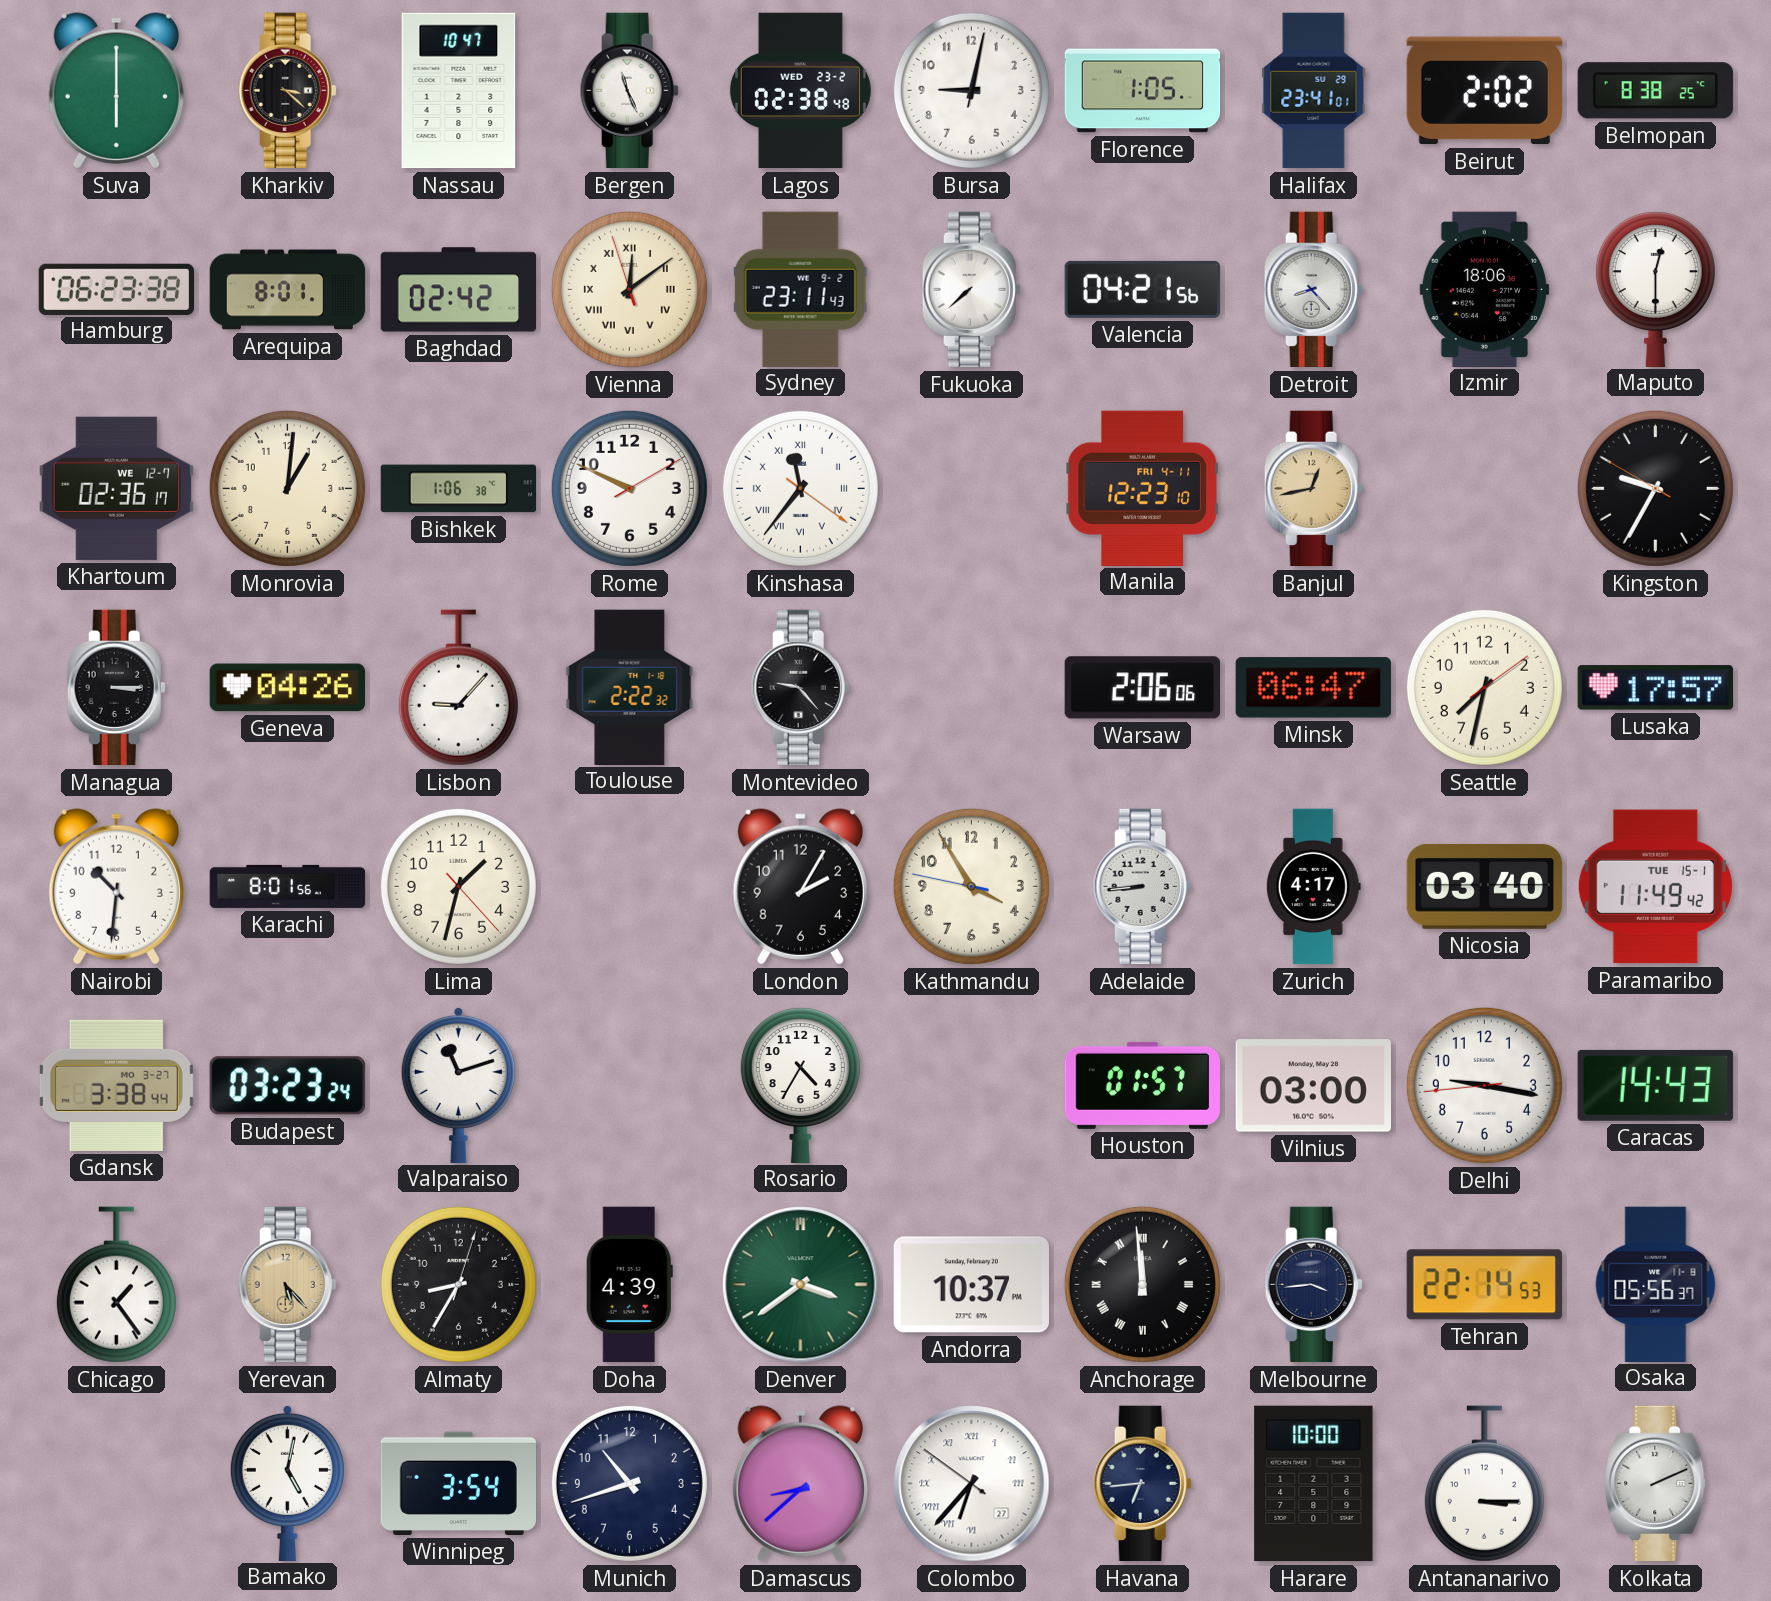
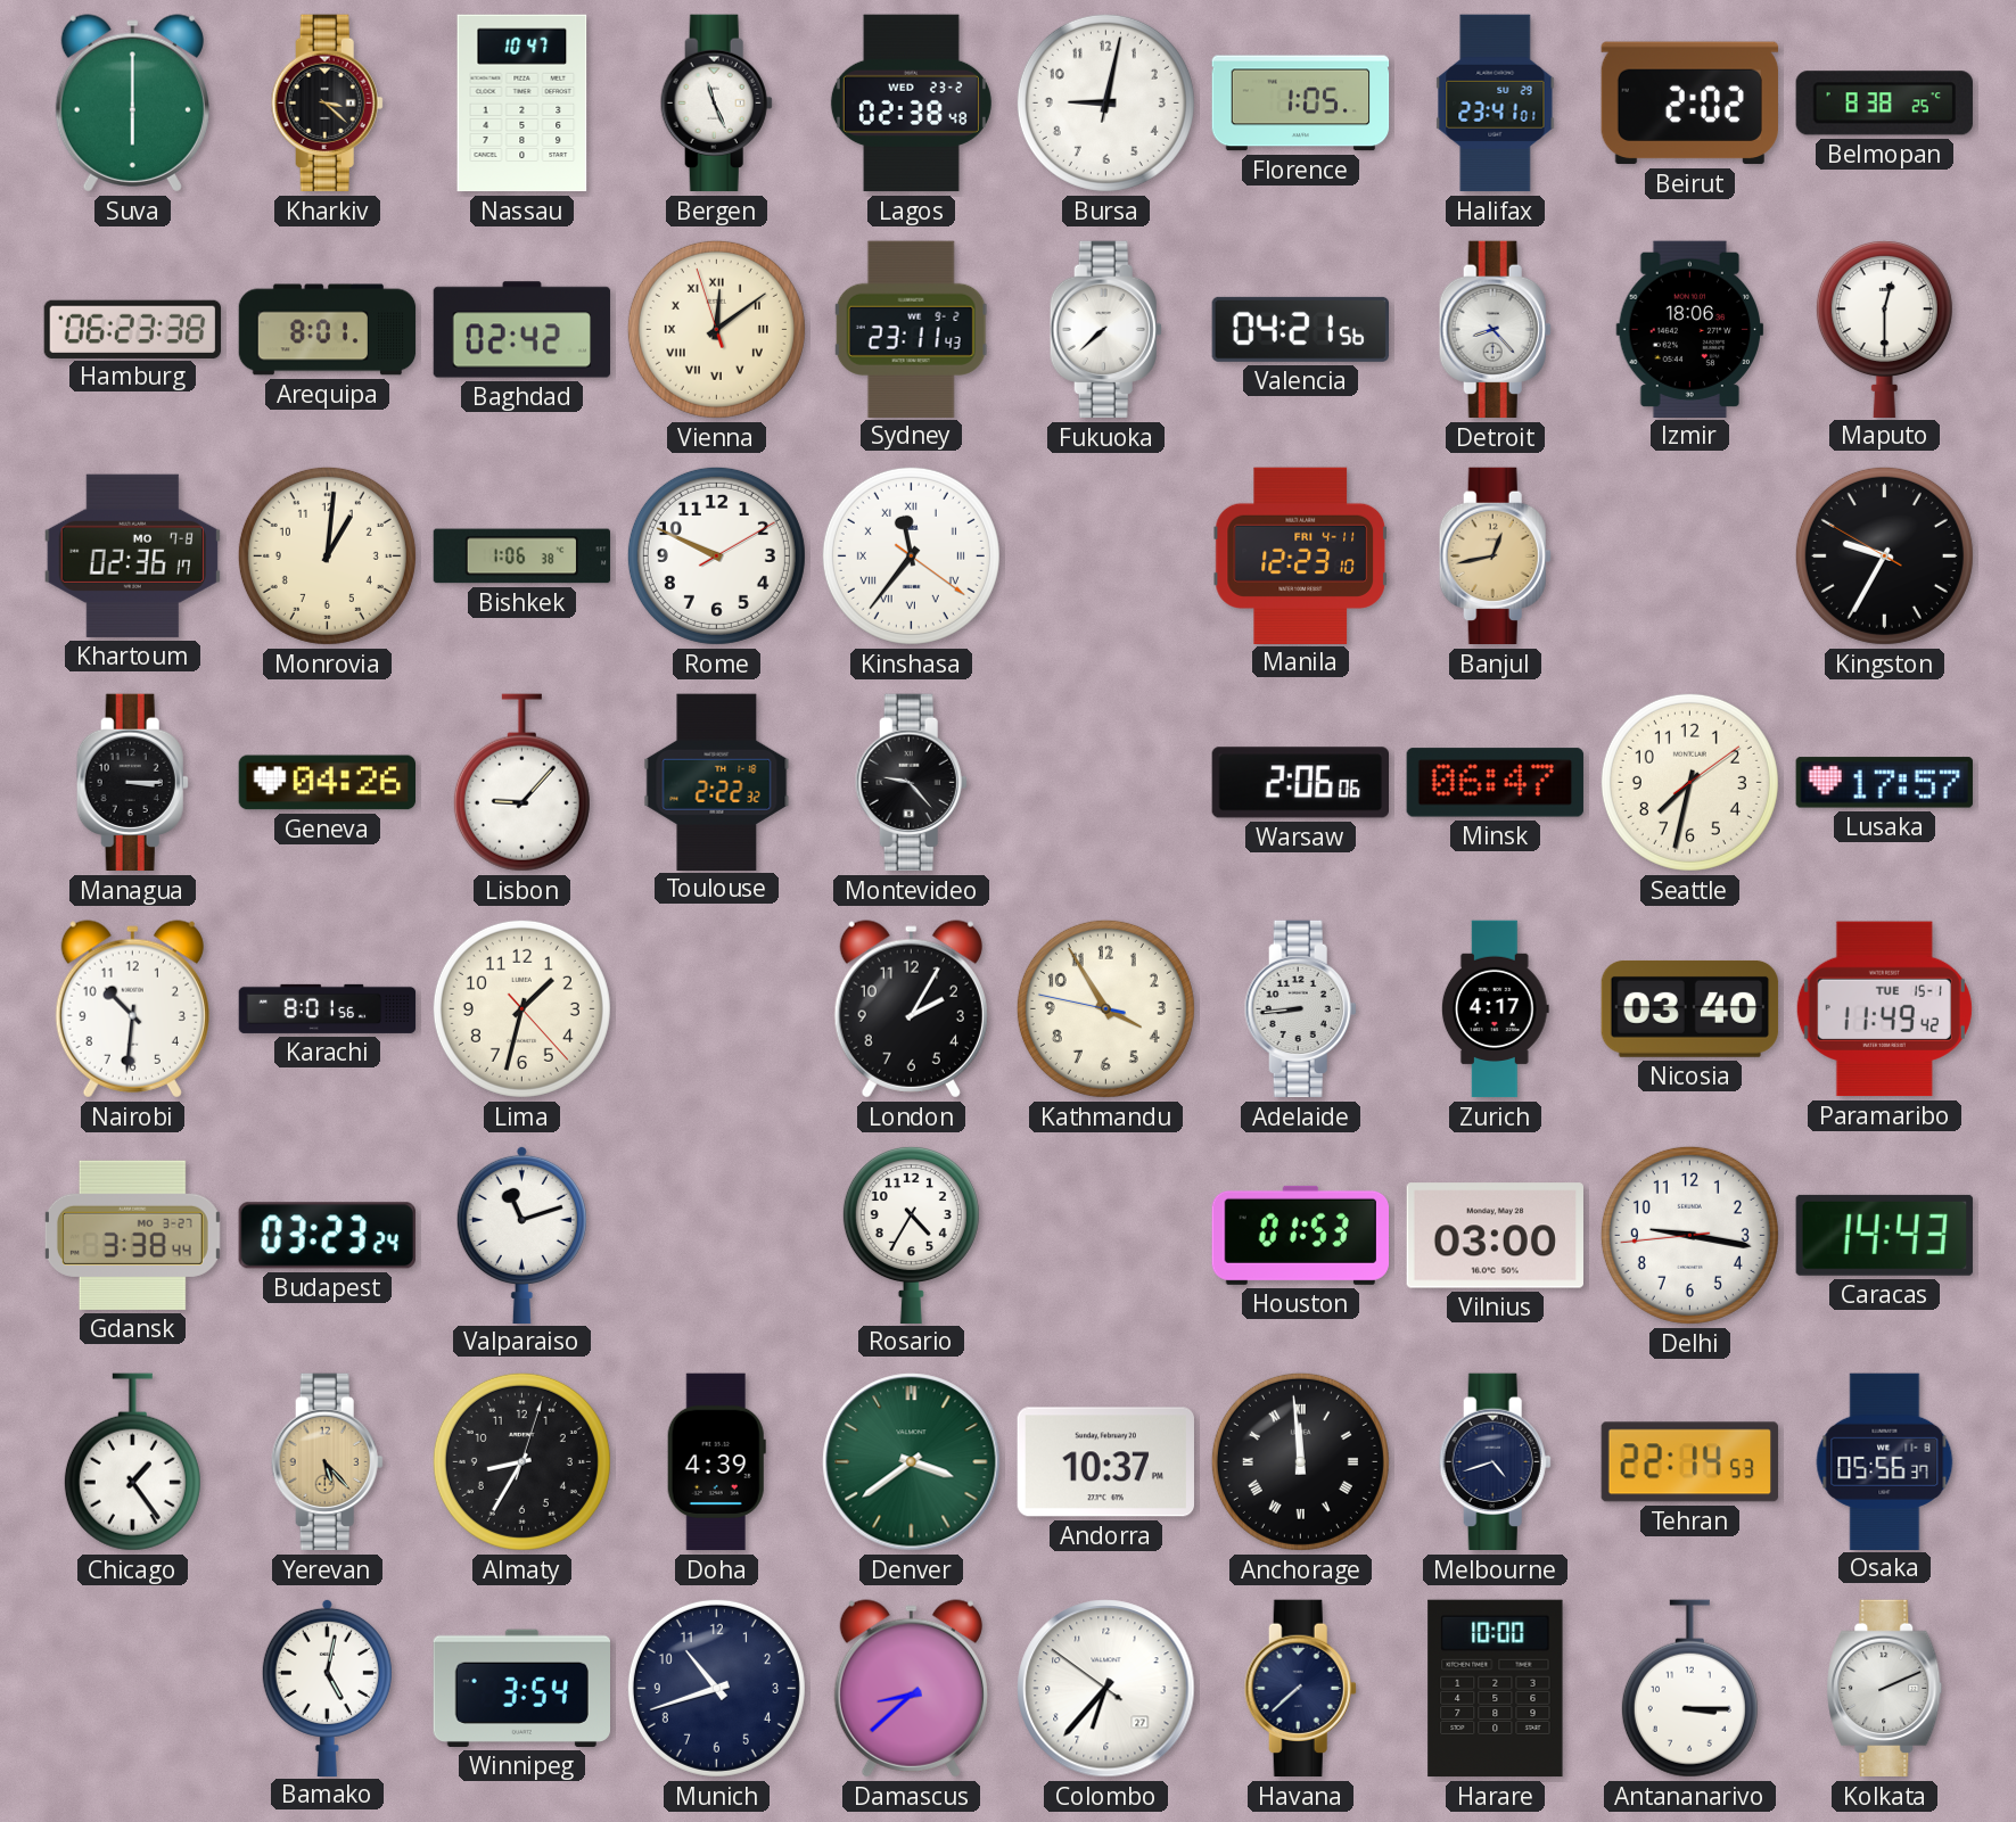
Khartoum date: WE 12-7 -> MO 7-8 (132, 555)
Houston: 01:57 -> 01:53 (1300, 1235)
Melbourne: 3:44 -> 4:42 (1495, 1462)
Colombo numerals: Roman -> Arabic (1106, 1689)
Havana: 6:44 -> 7:38 (1300, 1689)
